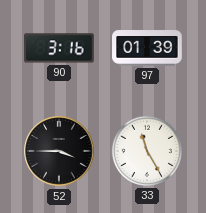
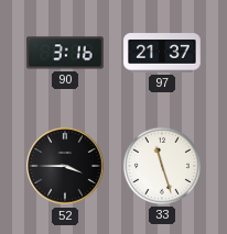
97: 01:39 -> 21:37 (162, 53)
33: 11:25 -> 11:27 (162, 166)
